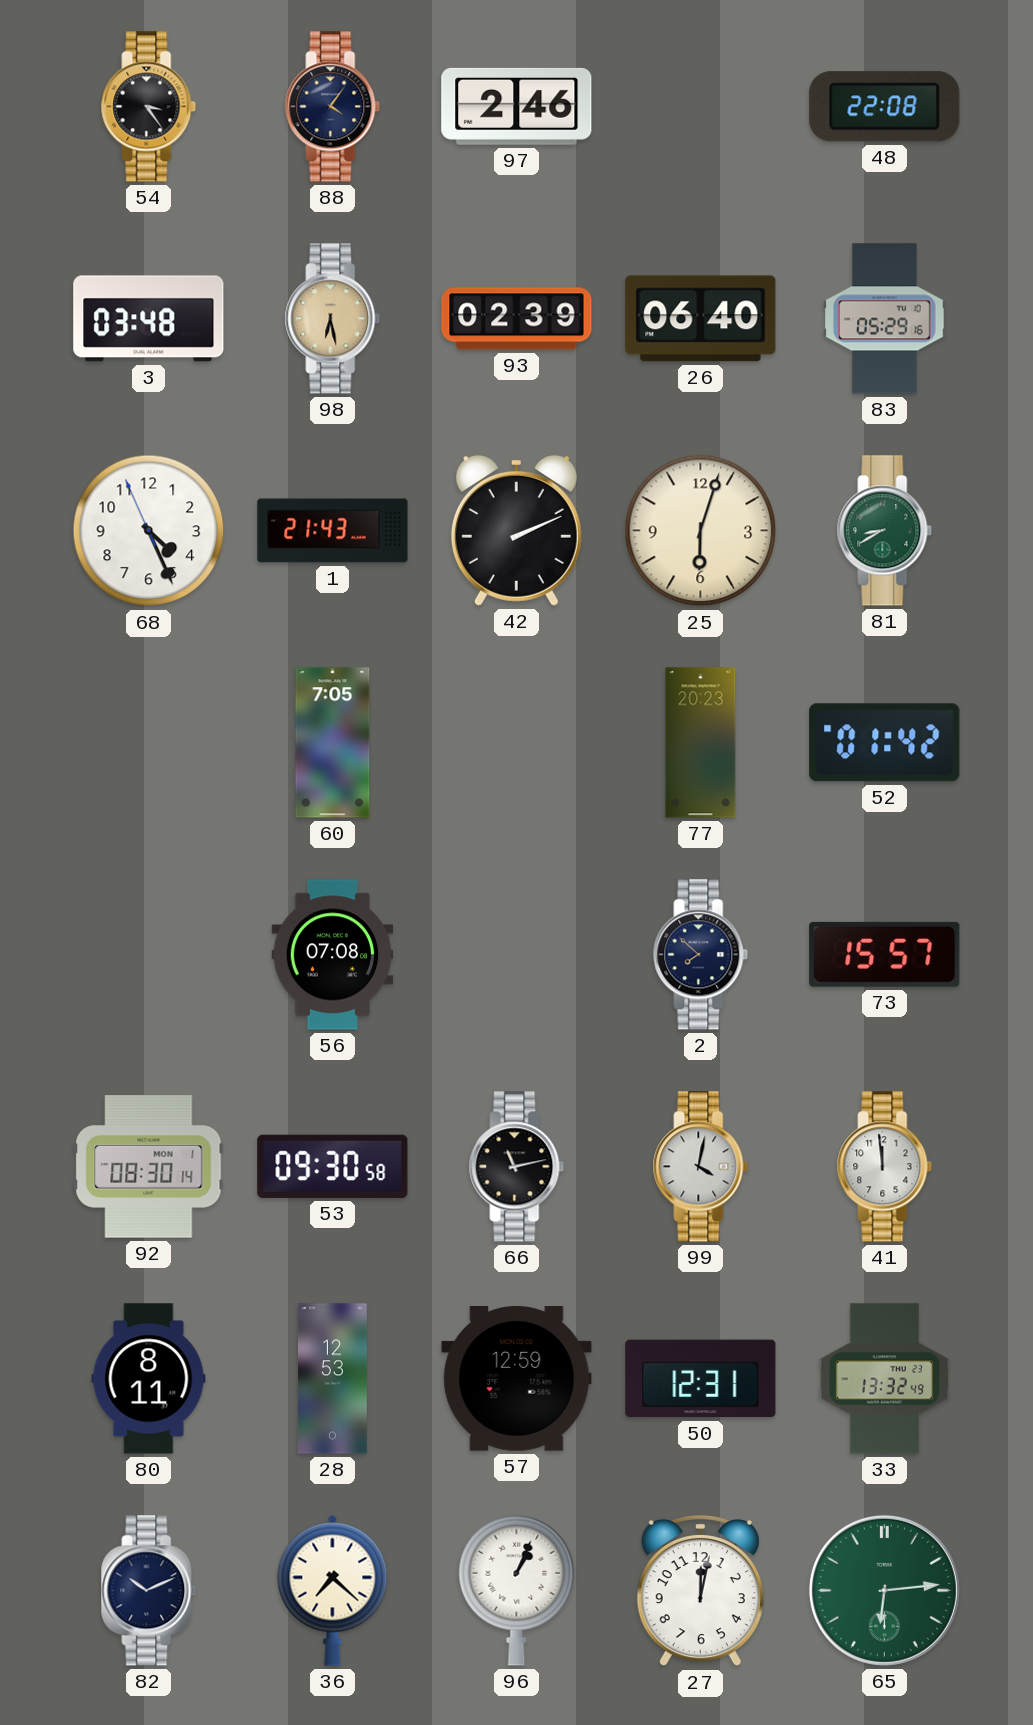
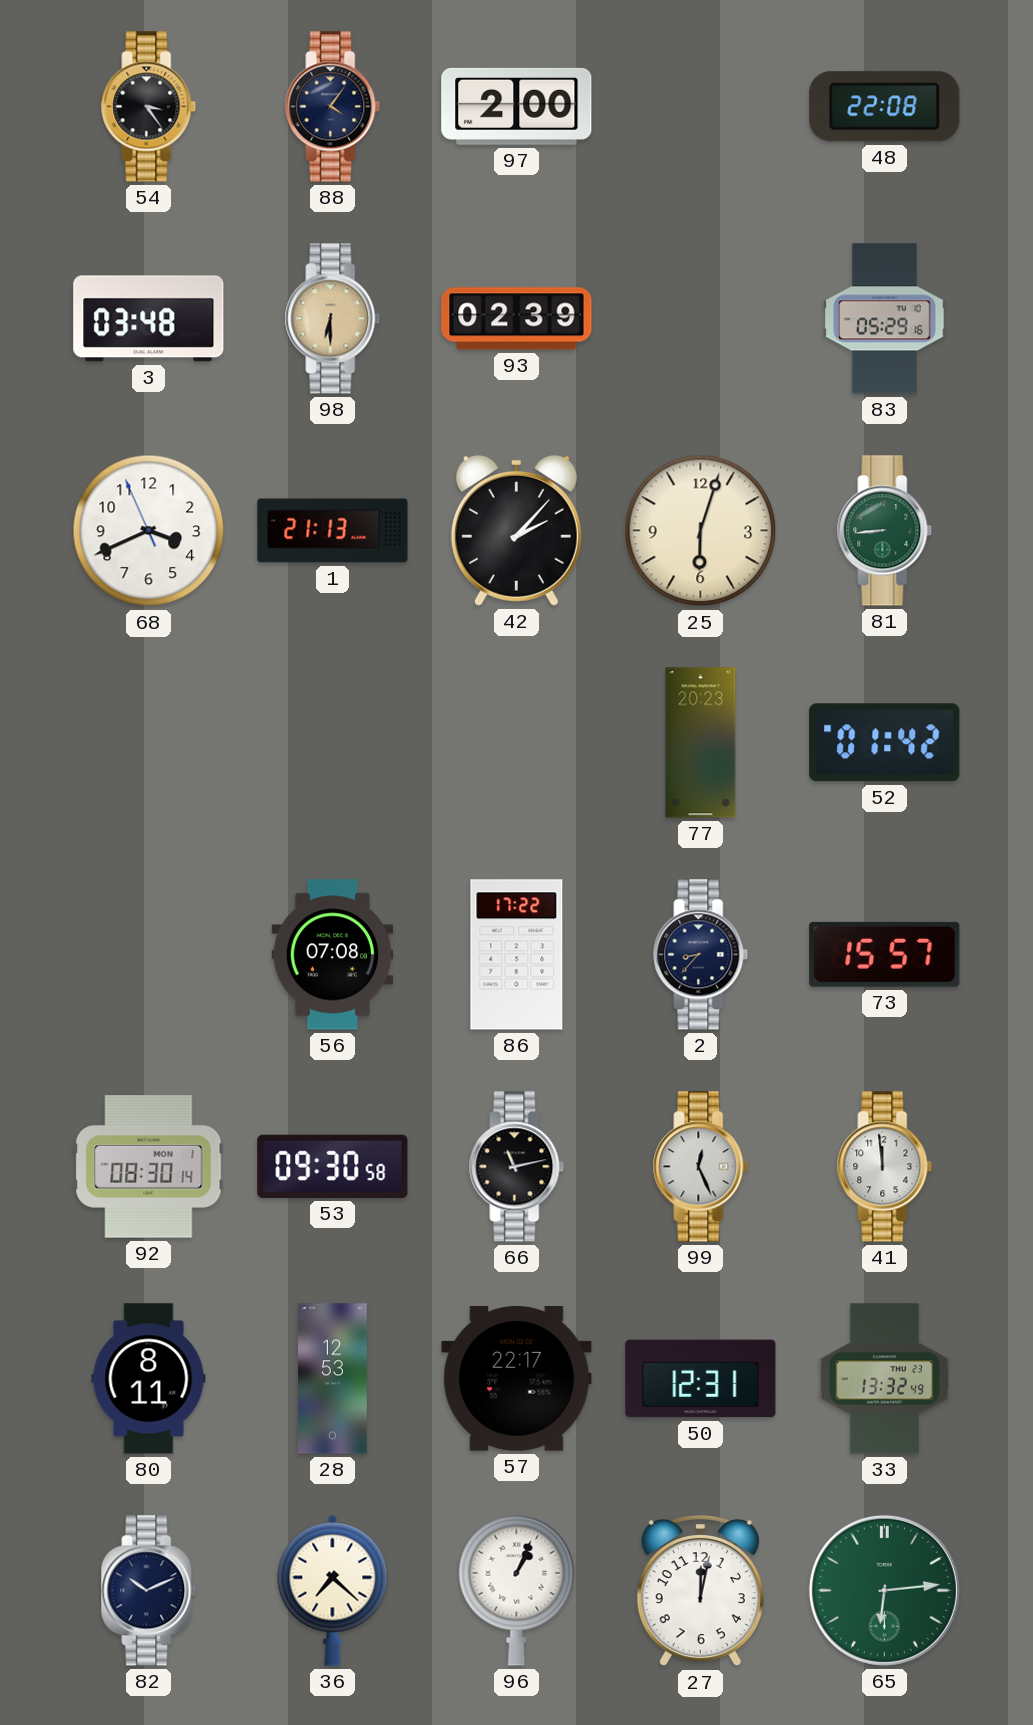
97: 2:46 -> 2:00 (517, 106)
98: 6:28 -> 6:30 (333, 319)
26: 06:40 -> none (701, 319)
68: 4:25 -> 3:40 (149, 531)
1: 21:43 -> 21:13 (333, 531)
42: 2:11 -> 2:07 (516, 530)
81: 8:40 -> 8:44 (885, 531)
60: 7:05 -> none (333, 743)
86: none -> 17:22 (517, 955)
2: 7:52 -> 8:37 (701, 955)
99: 4:02 -> 12:26 (701, 1167)
57: 12:59 -> 22:17 (517, 1379)
